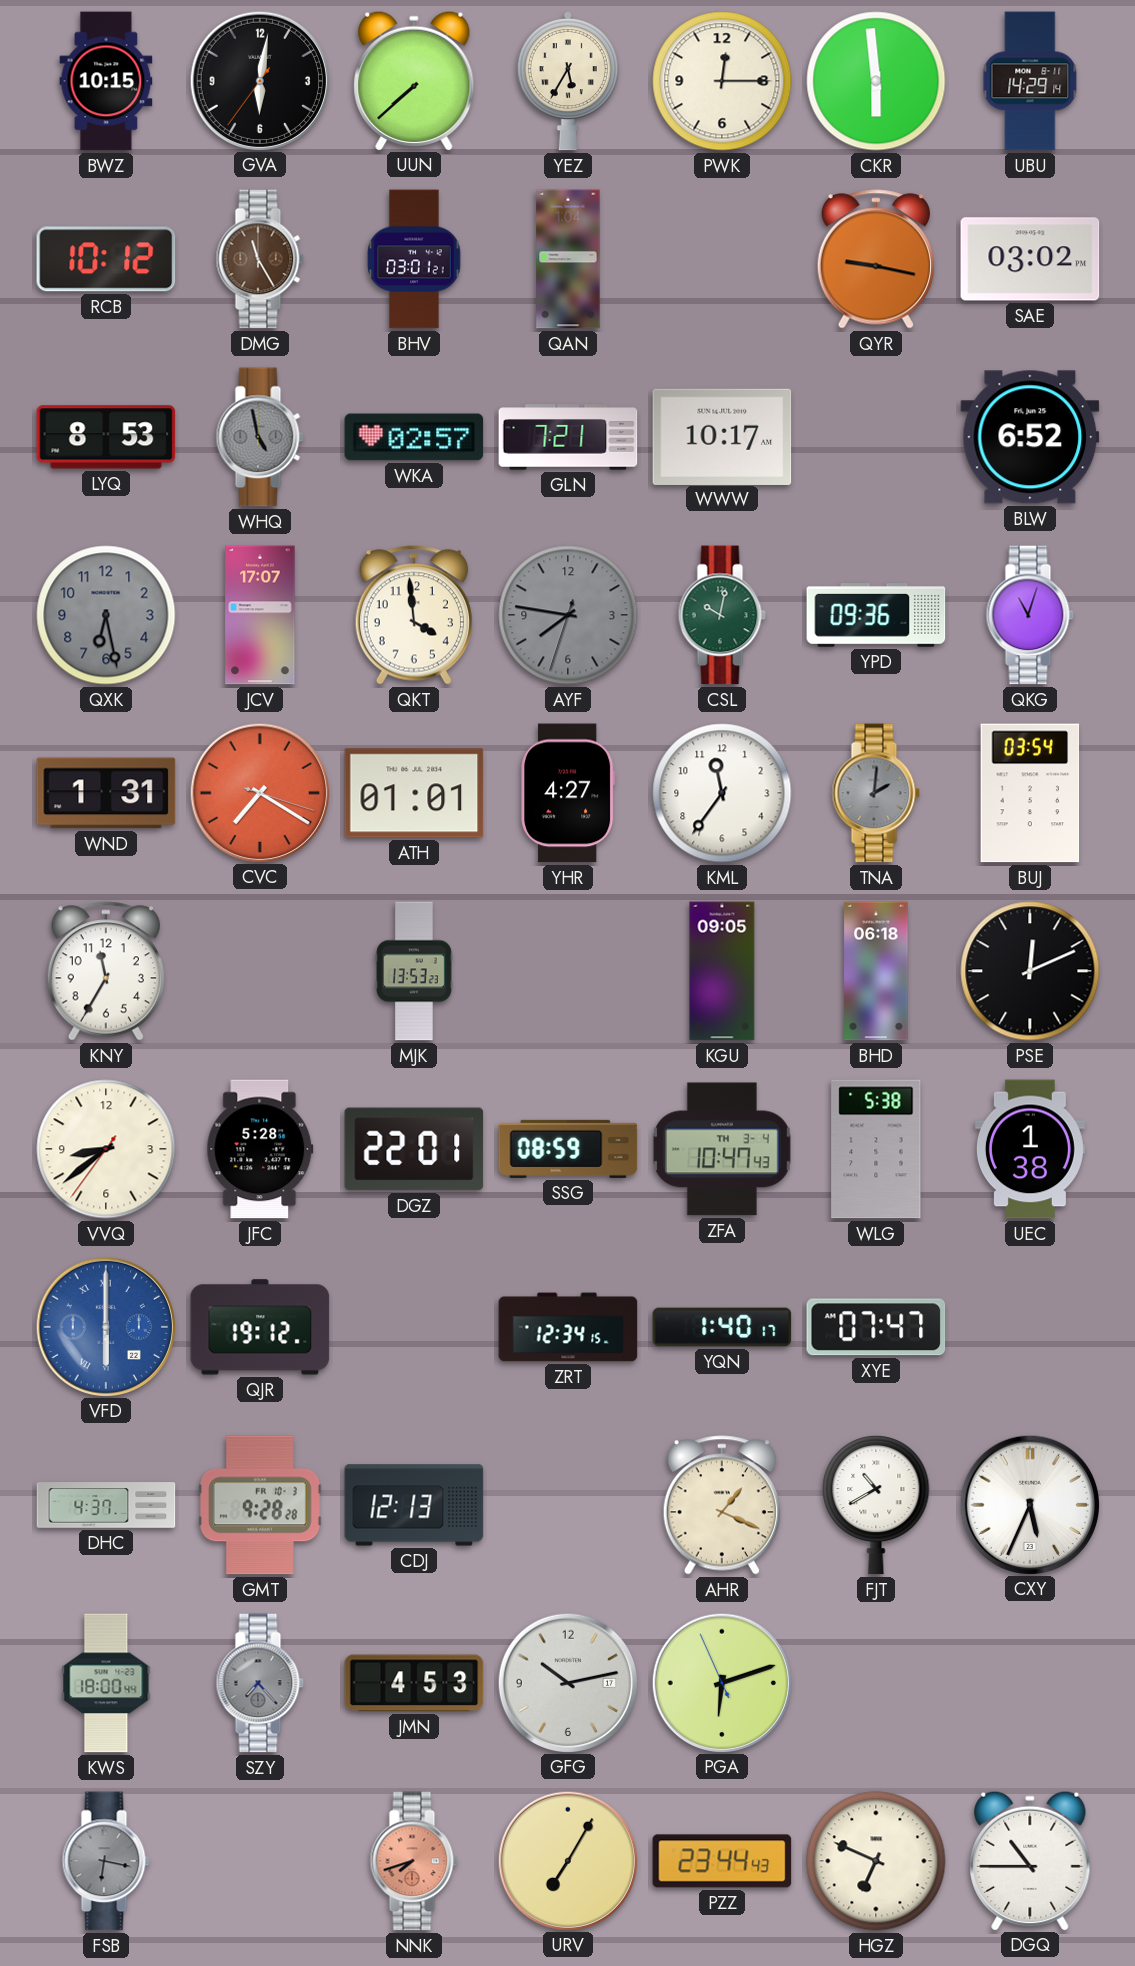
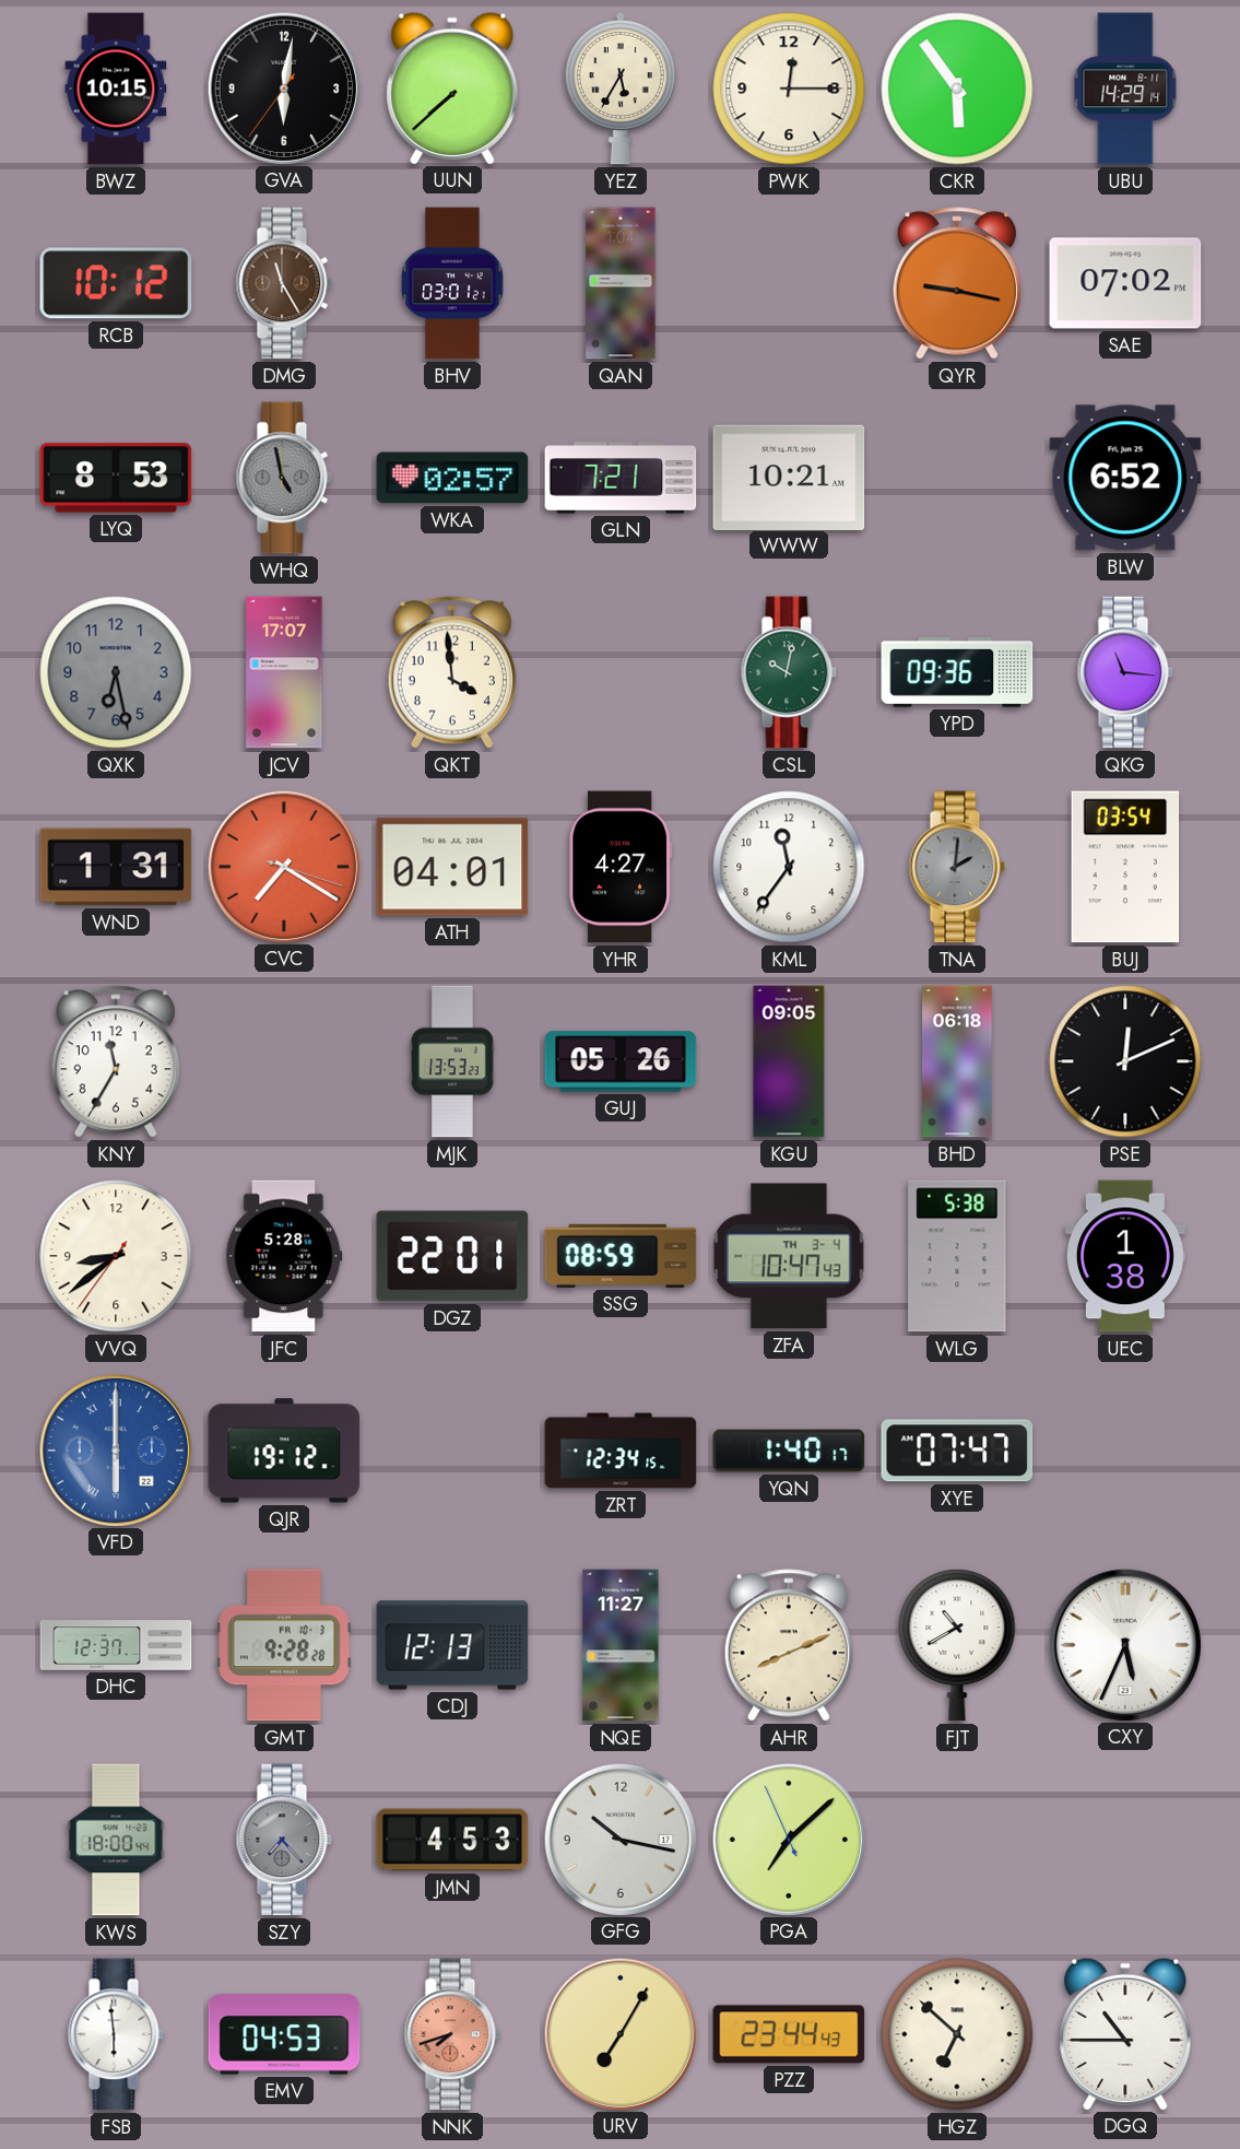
CKR: 5:59 -> 5:54 (957, 89)
SAE: 03:02 -> 07:02 (1125, 283)
WWW: 10:17 -> 10:21 (789, 477)
AYF: 7:46 -> none (568, 615)
QKG: 11:03 -> 11:16 (1125, 672)
ATH: 01:01 -> 04:01 (452, 867)
GUJ: none -> 05:26 (621, 1061)
DHC: 4:37 -> 12:37 (116, 1645)
NQE: none -> 11:27 (621, 1645)
AHR: 1:19 -> 8:11 (789, 1645)
GFG: 10:13 -> 10:17 (619, 1839)
PGA: 6:11 -> 7:07 (788, 1839)
FSB: 6:17 -> 5:59 (116, 2034)
FSB dial: grey -> white (116, 2034)
EMV: none -> 04:53 (284, 2034)
HGZ: 6:49 -> 6:52 (957, 2034)
